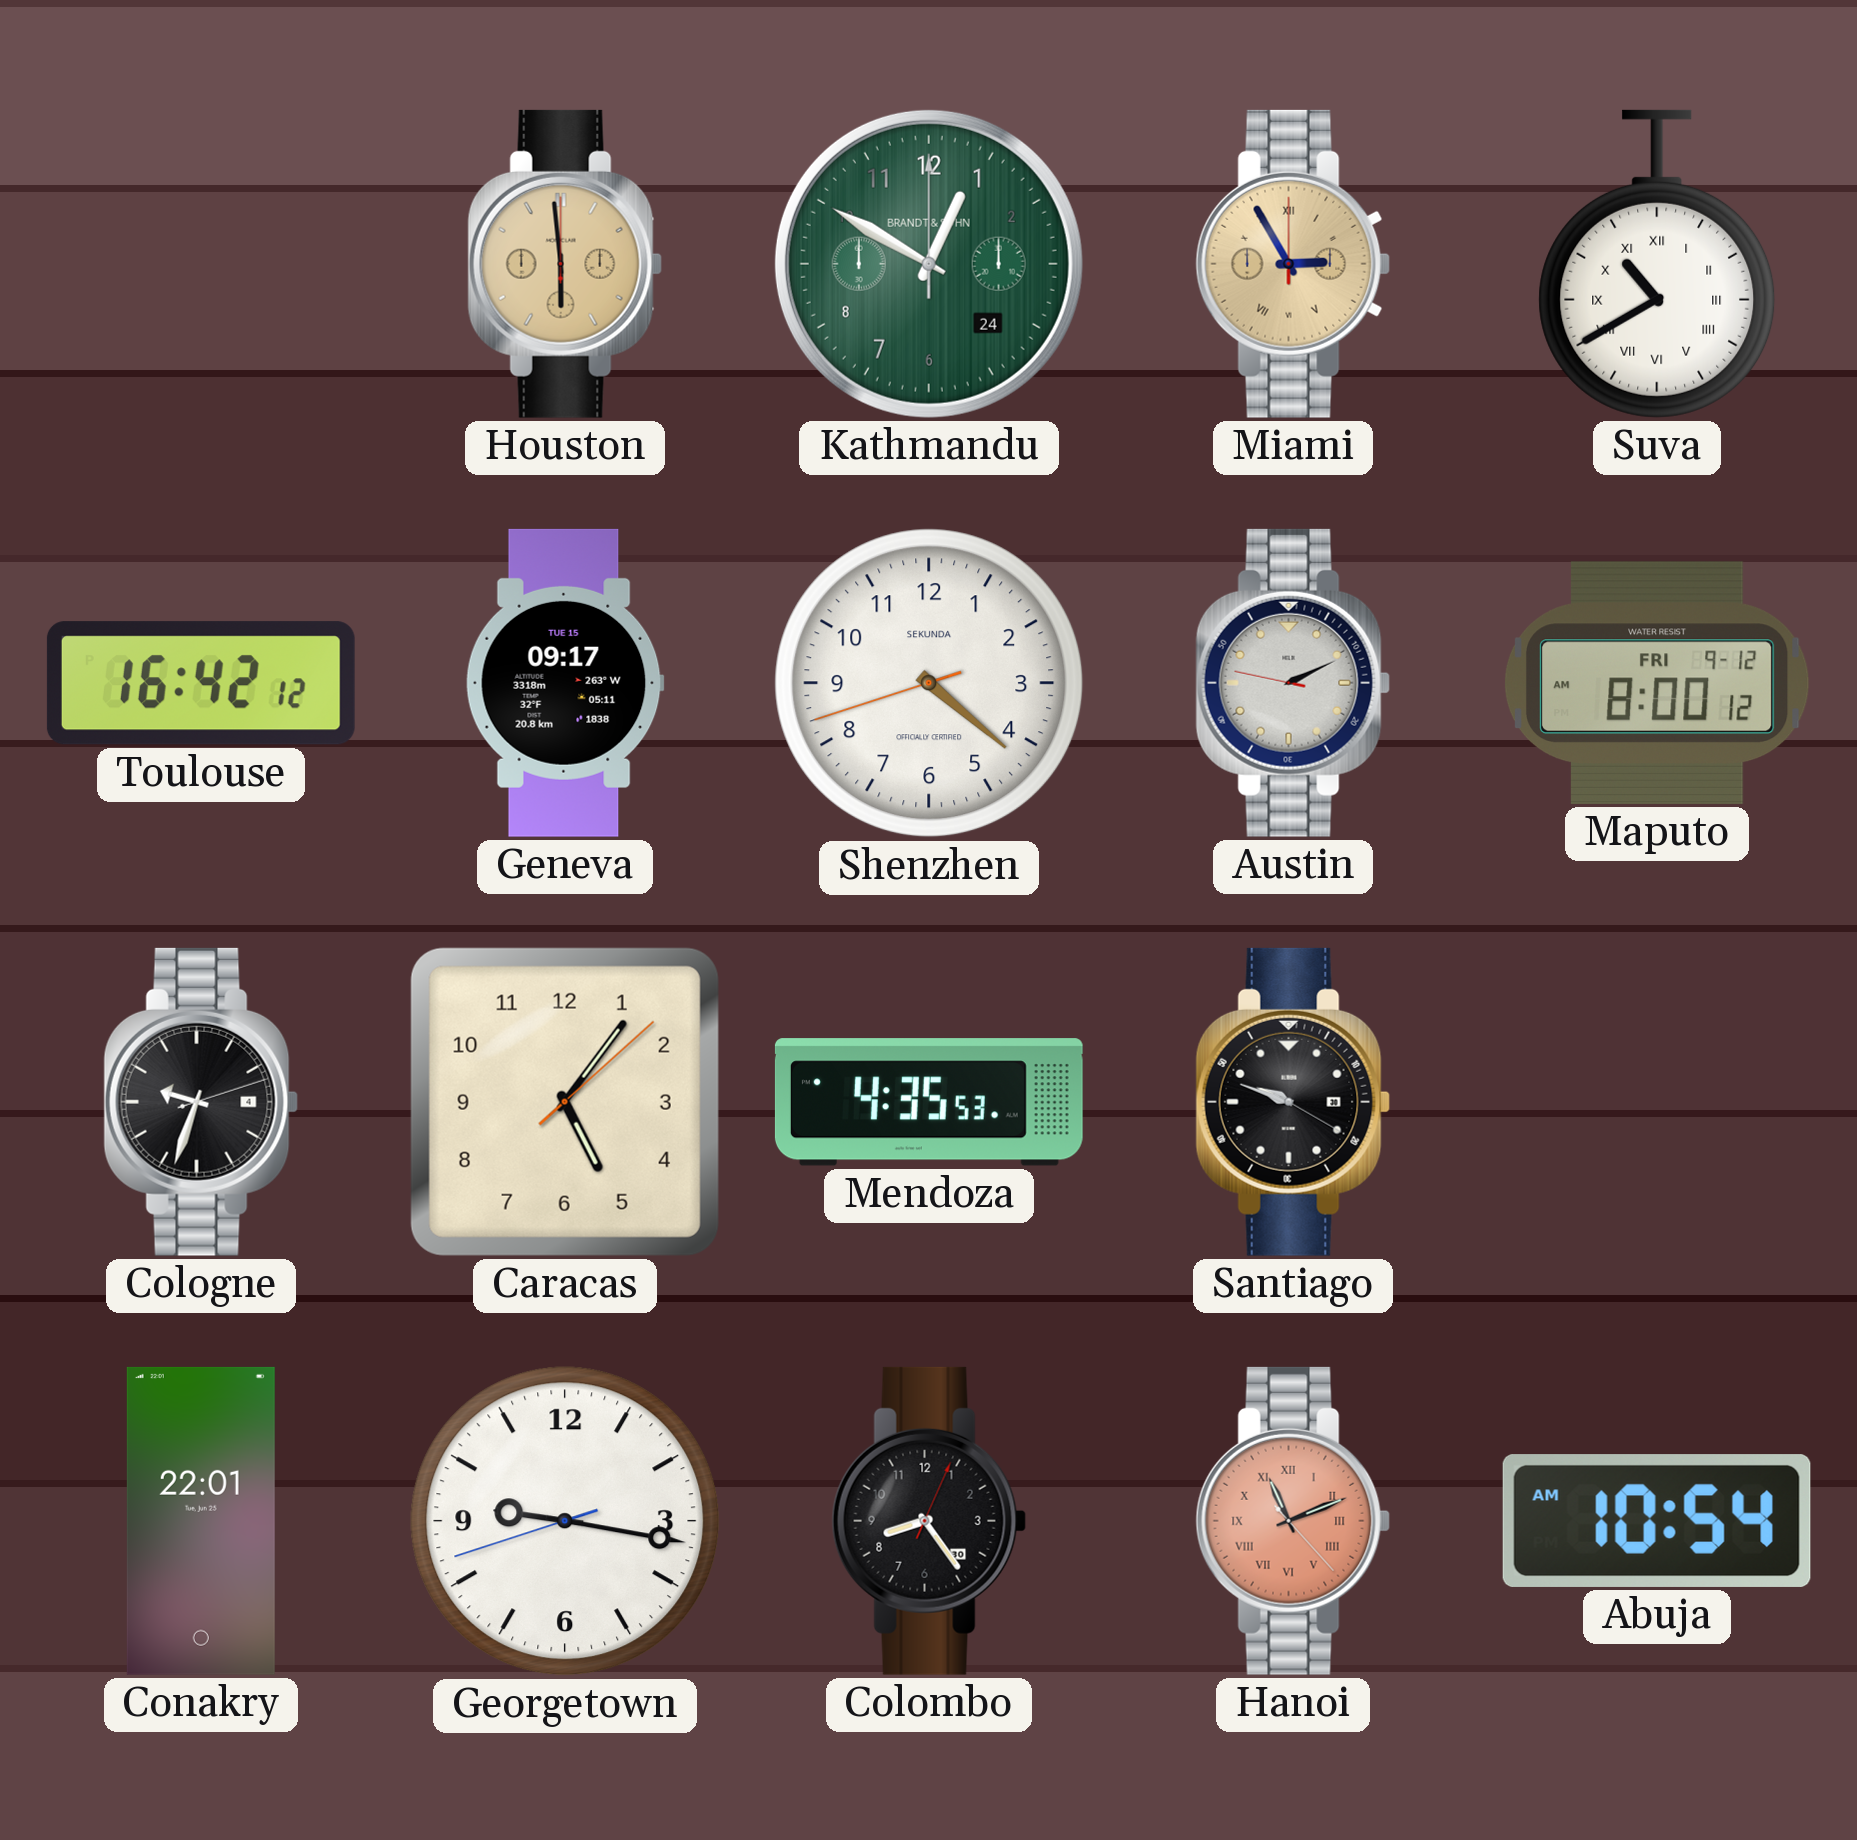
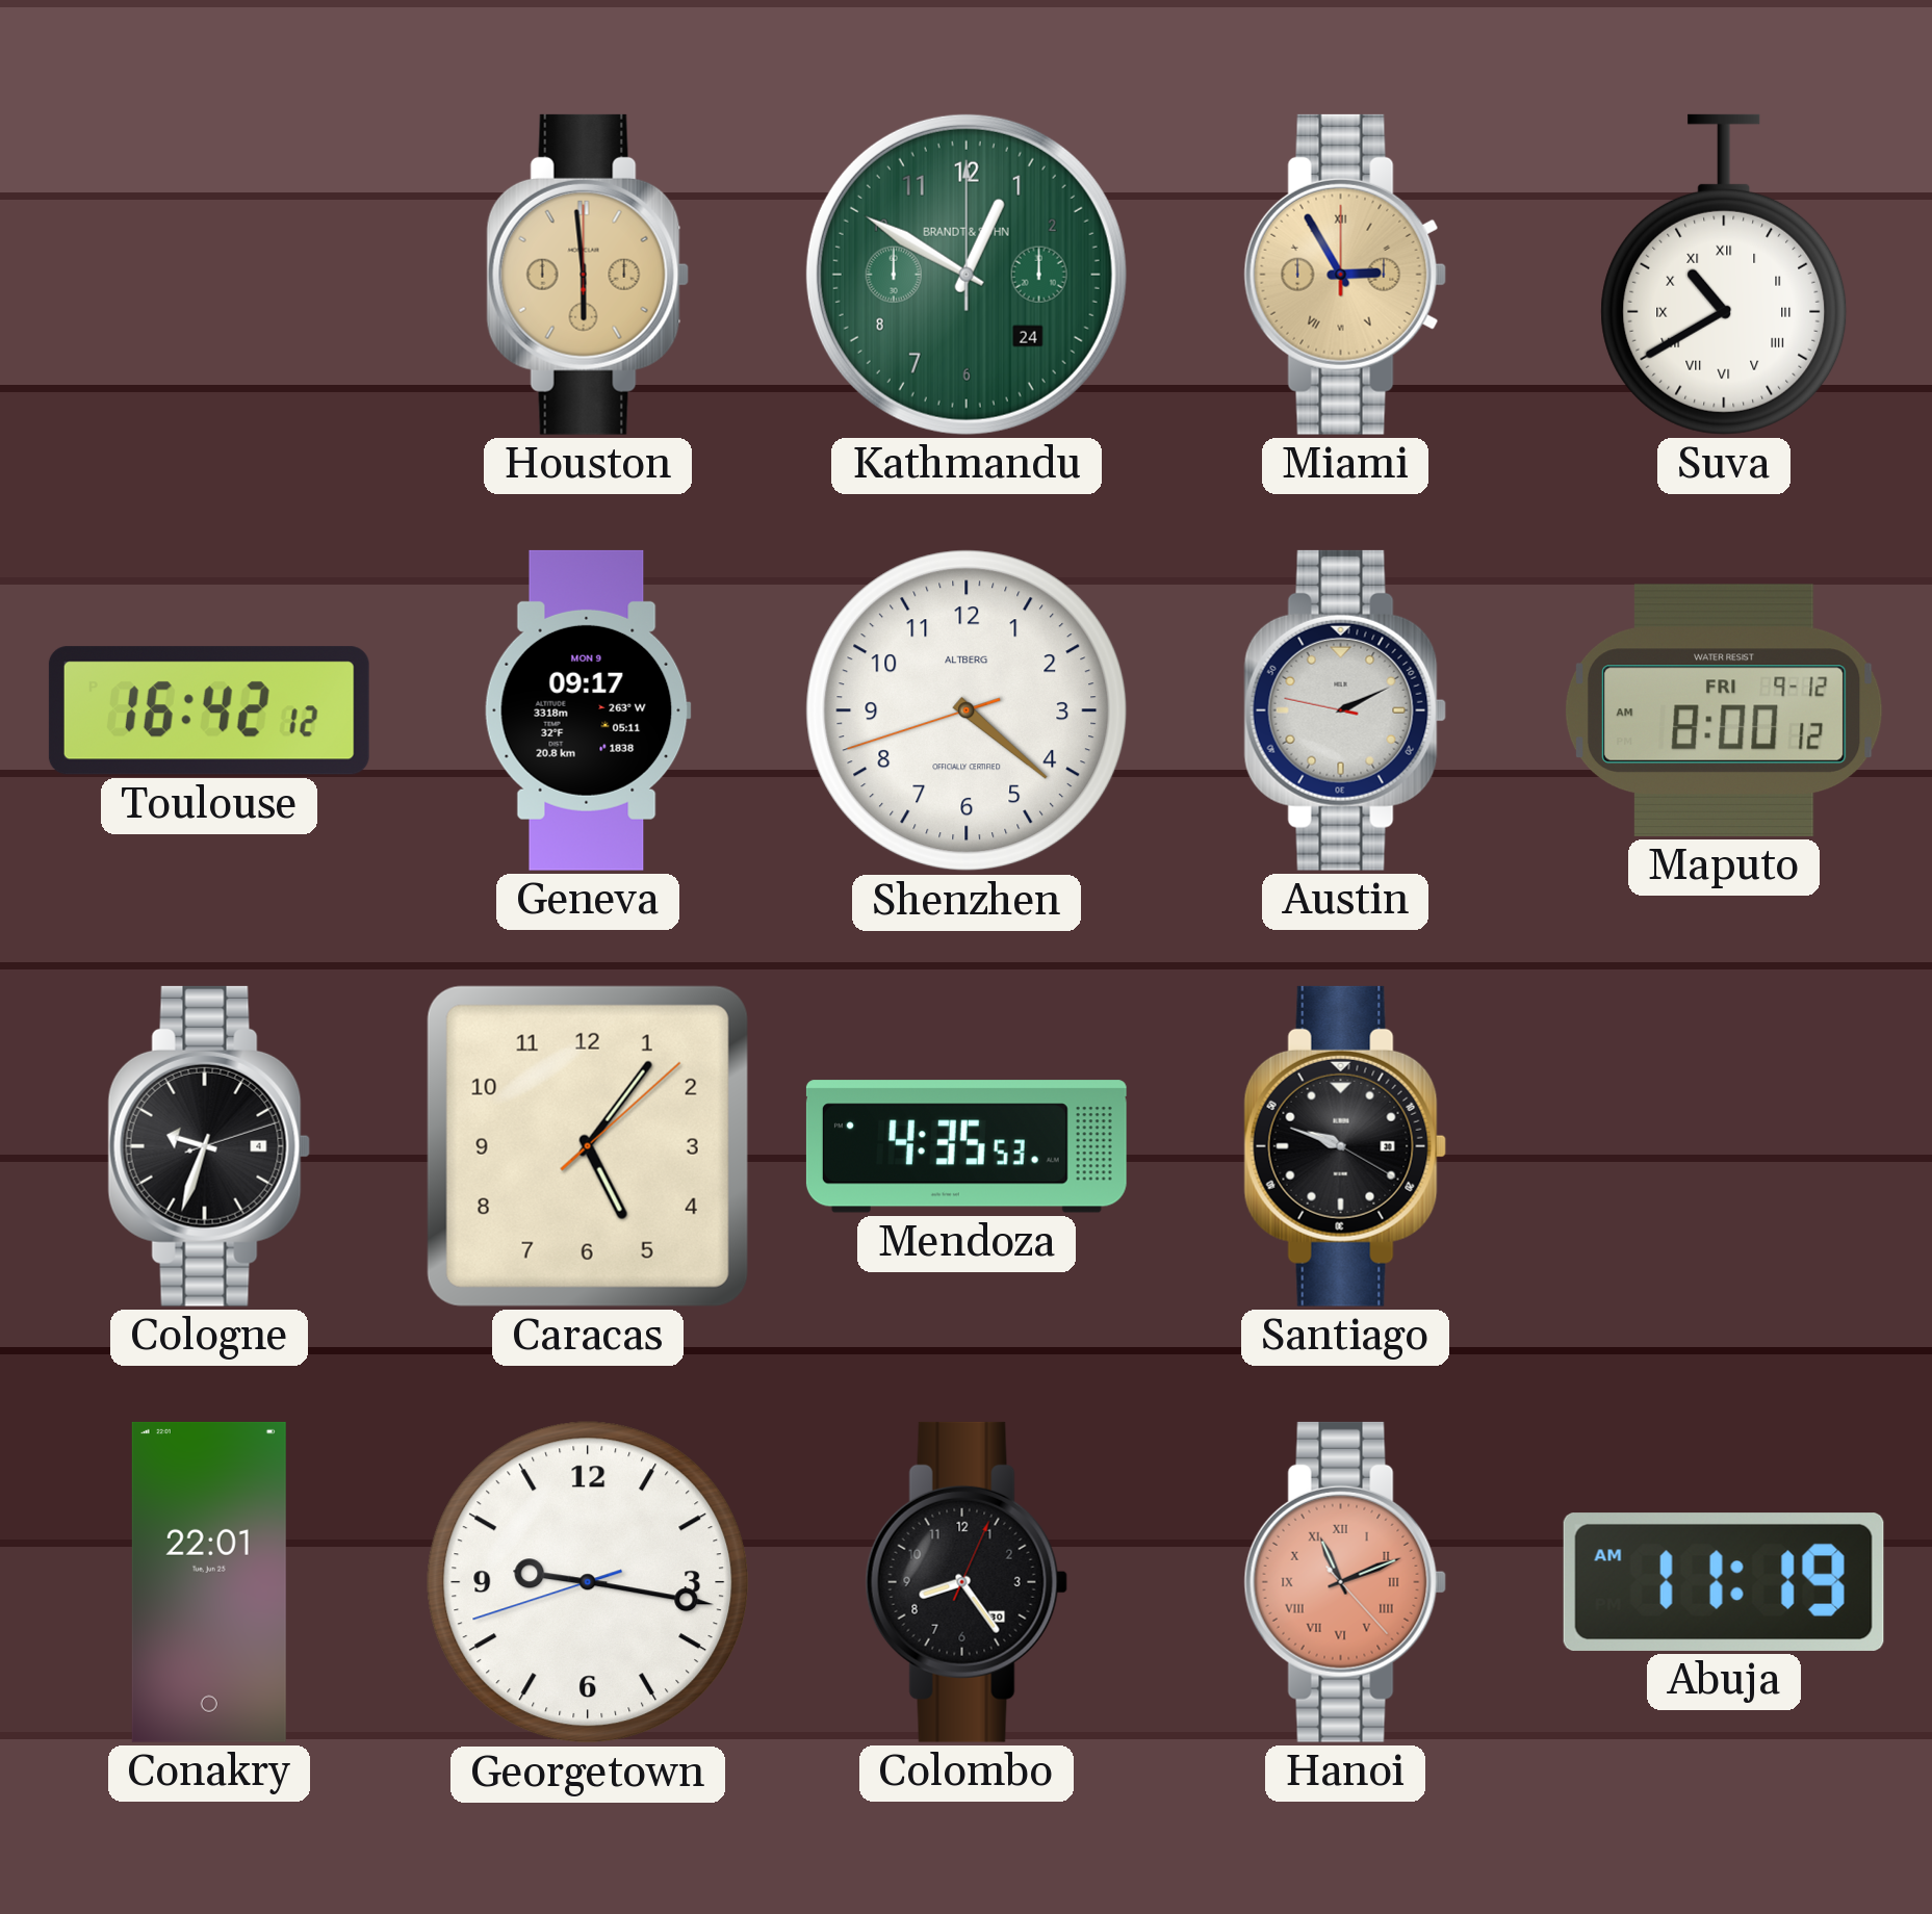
Geneva date: TUE 15 -> MON 9 (588, 710)
Shenzhen brand: SEKUNDA -> ALTBERG (967, 710)
Abuja: 10:54 -> 11:19 (1724, 1582)
